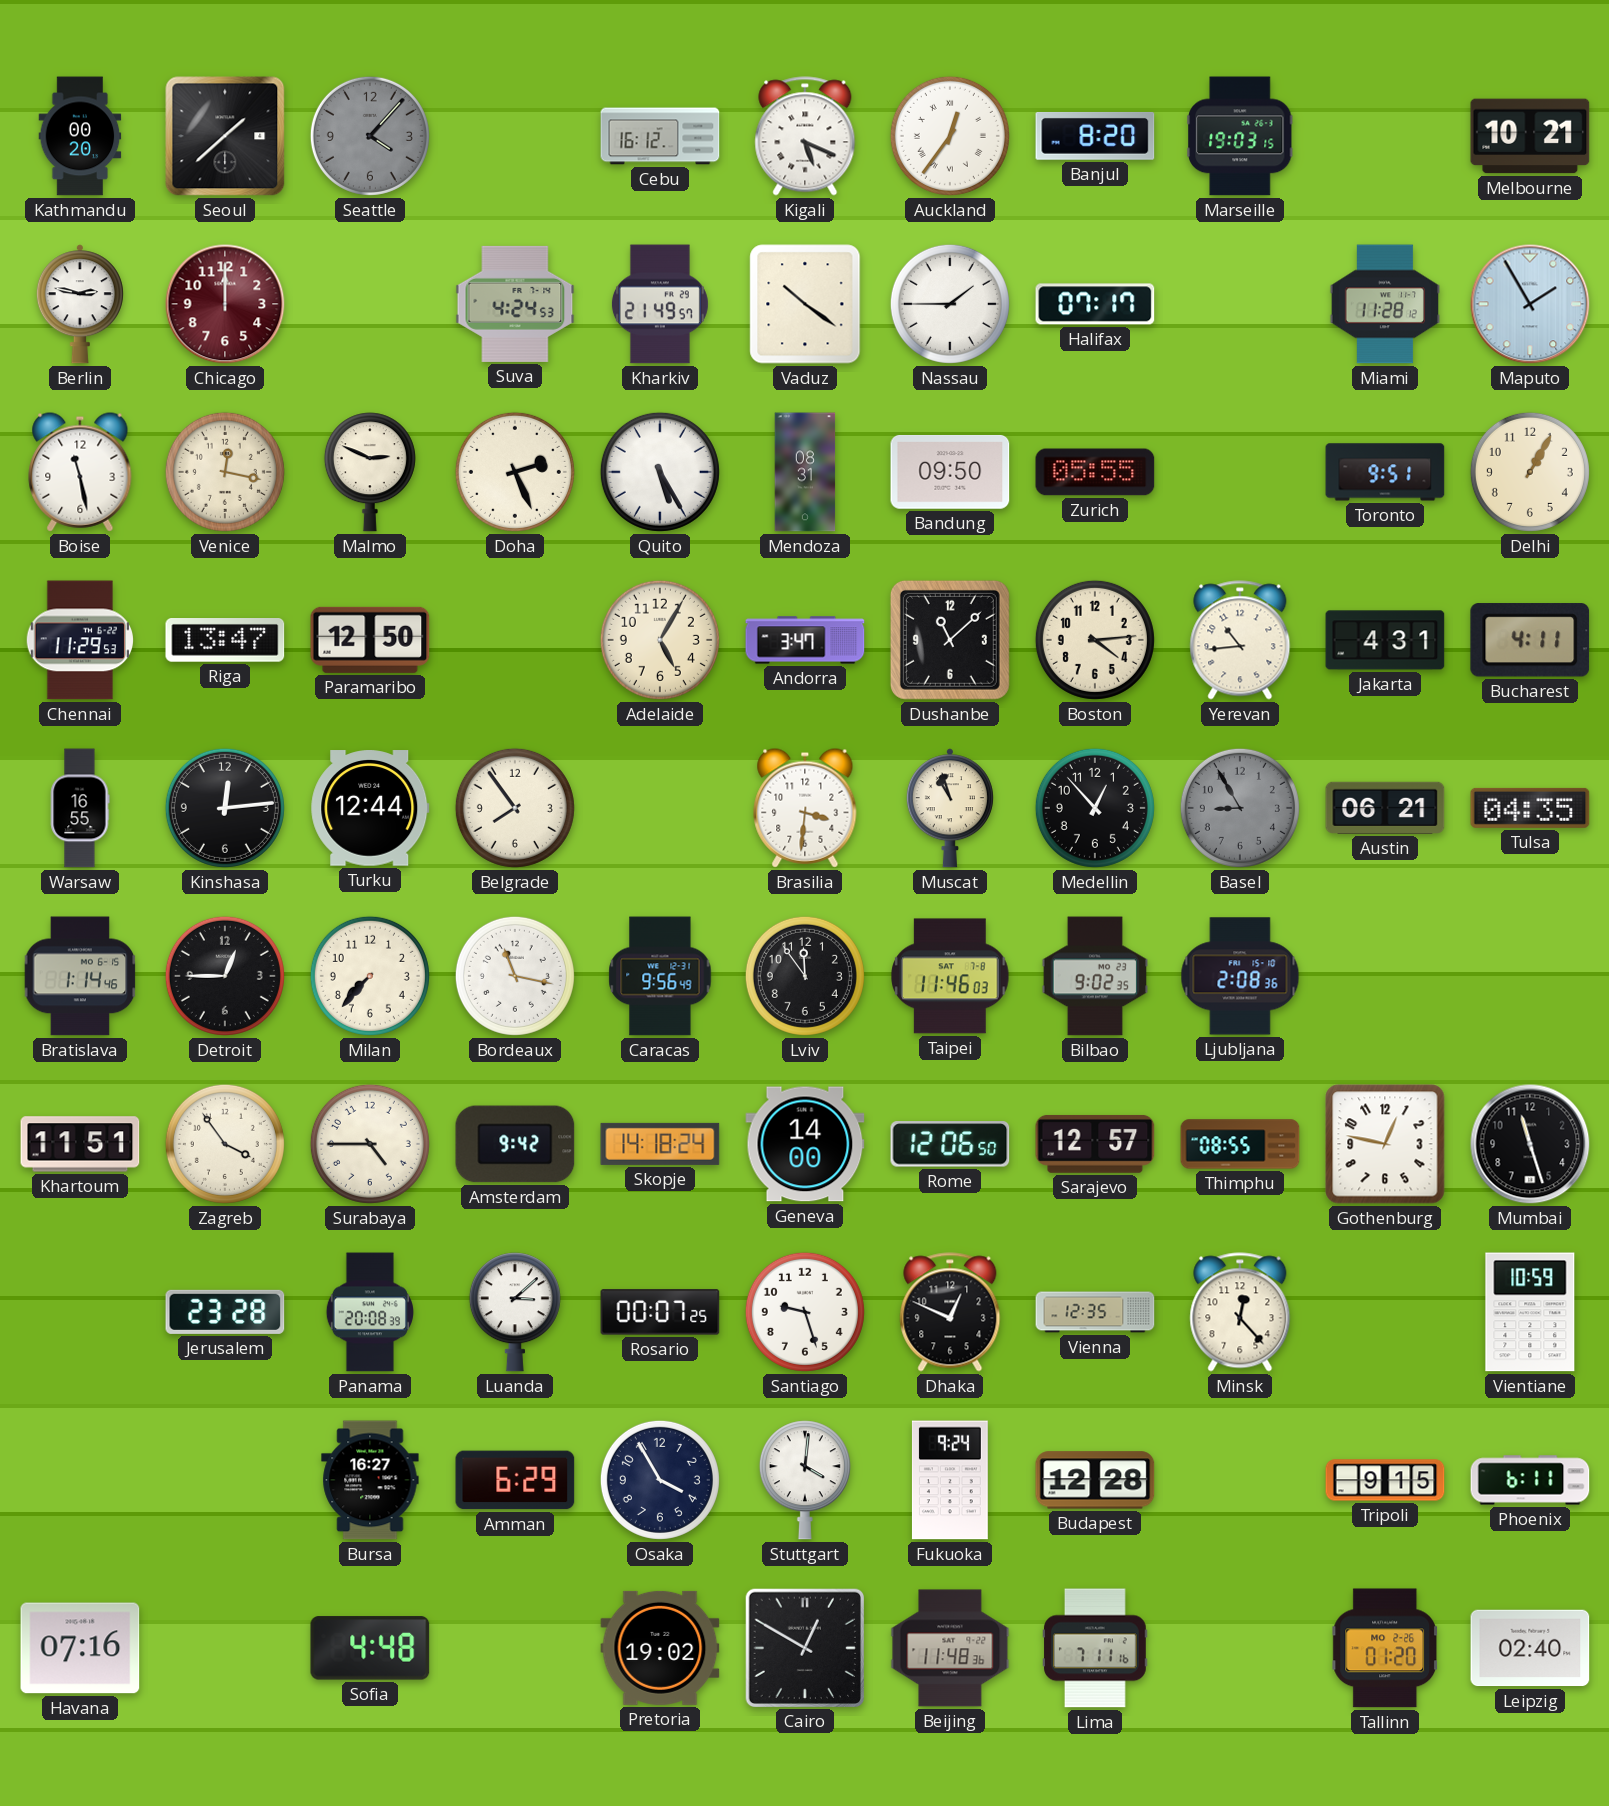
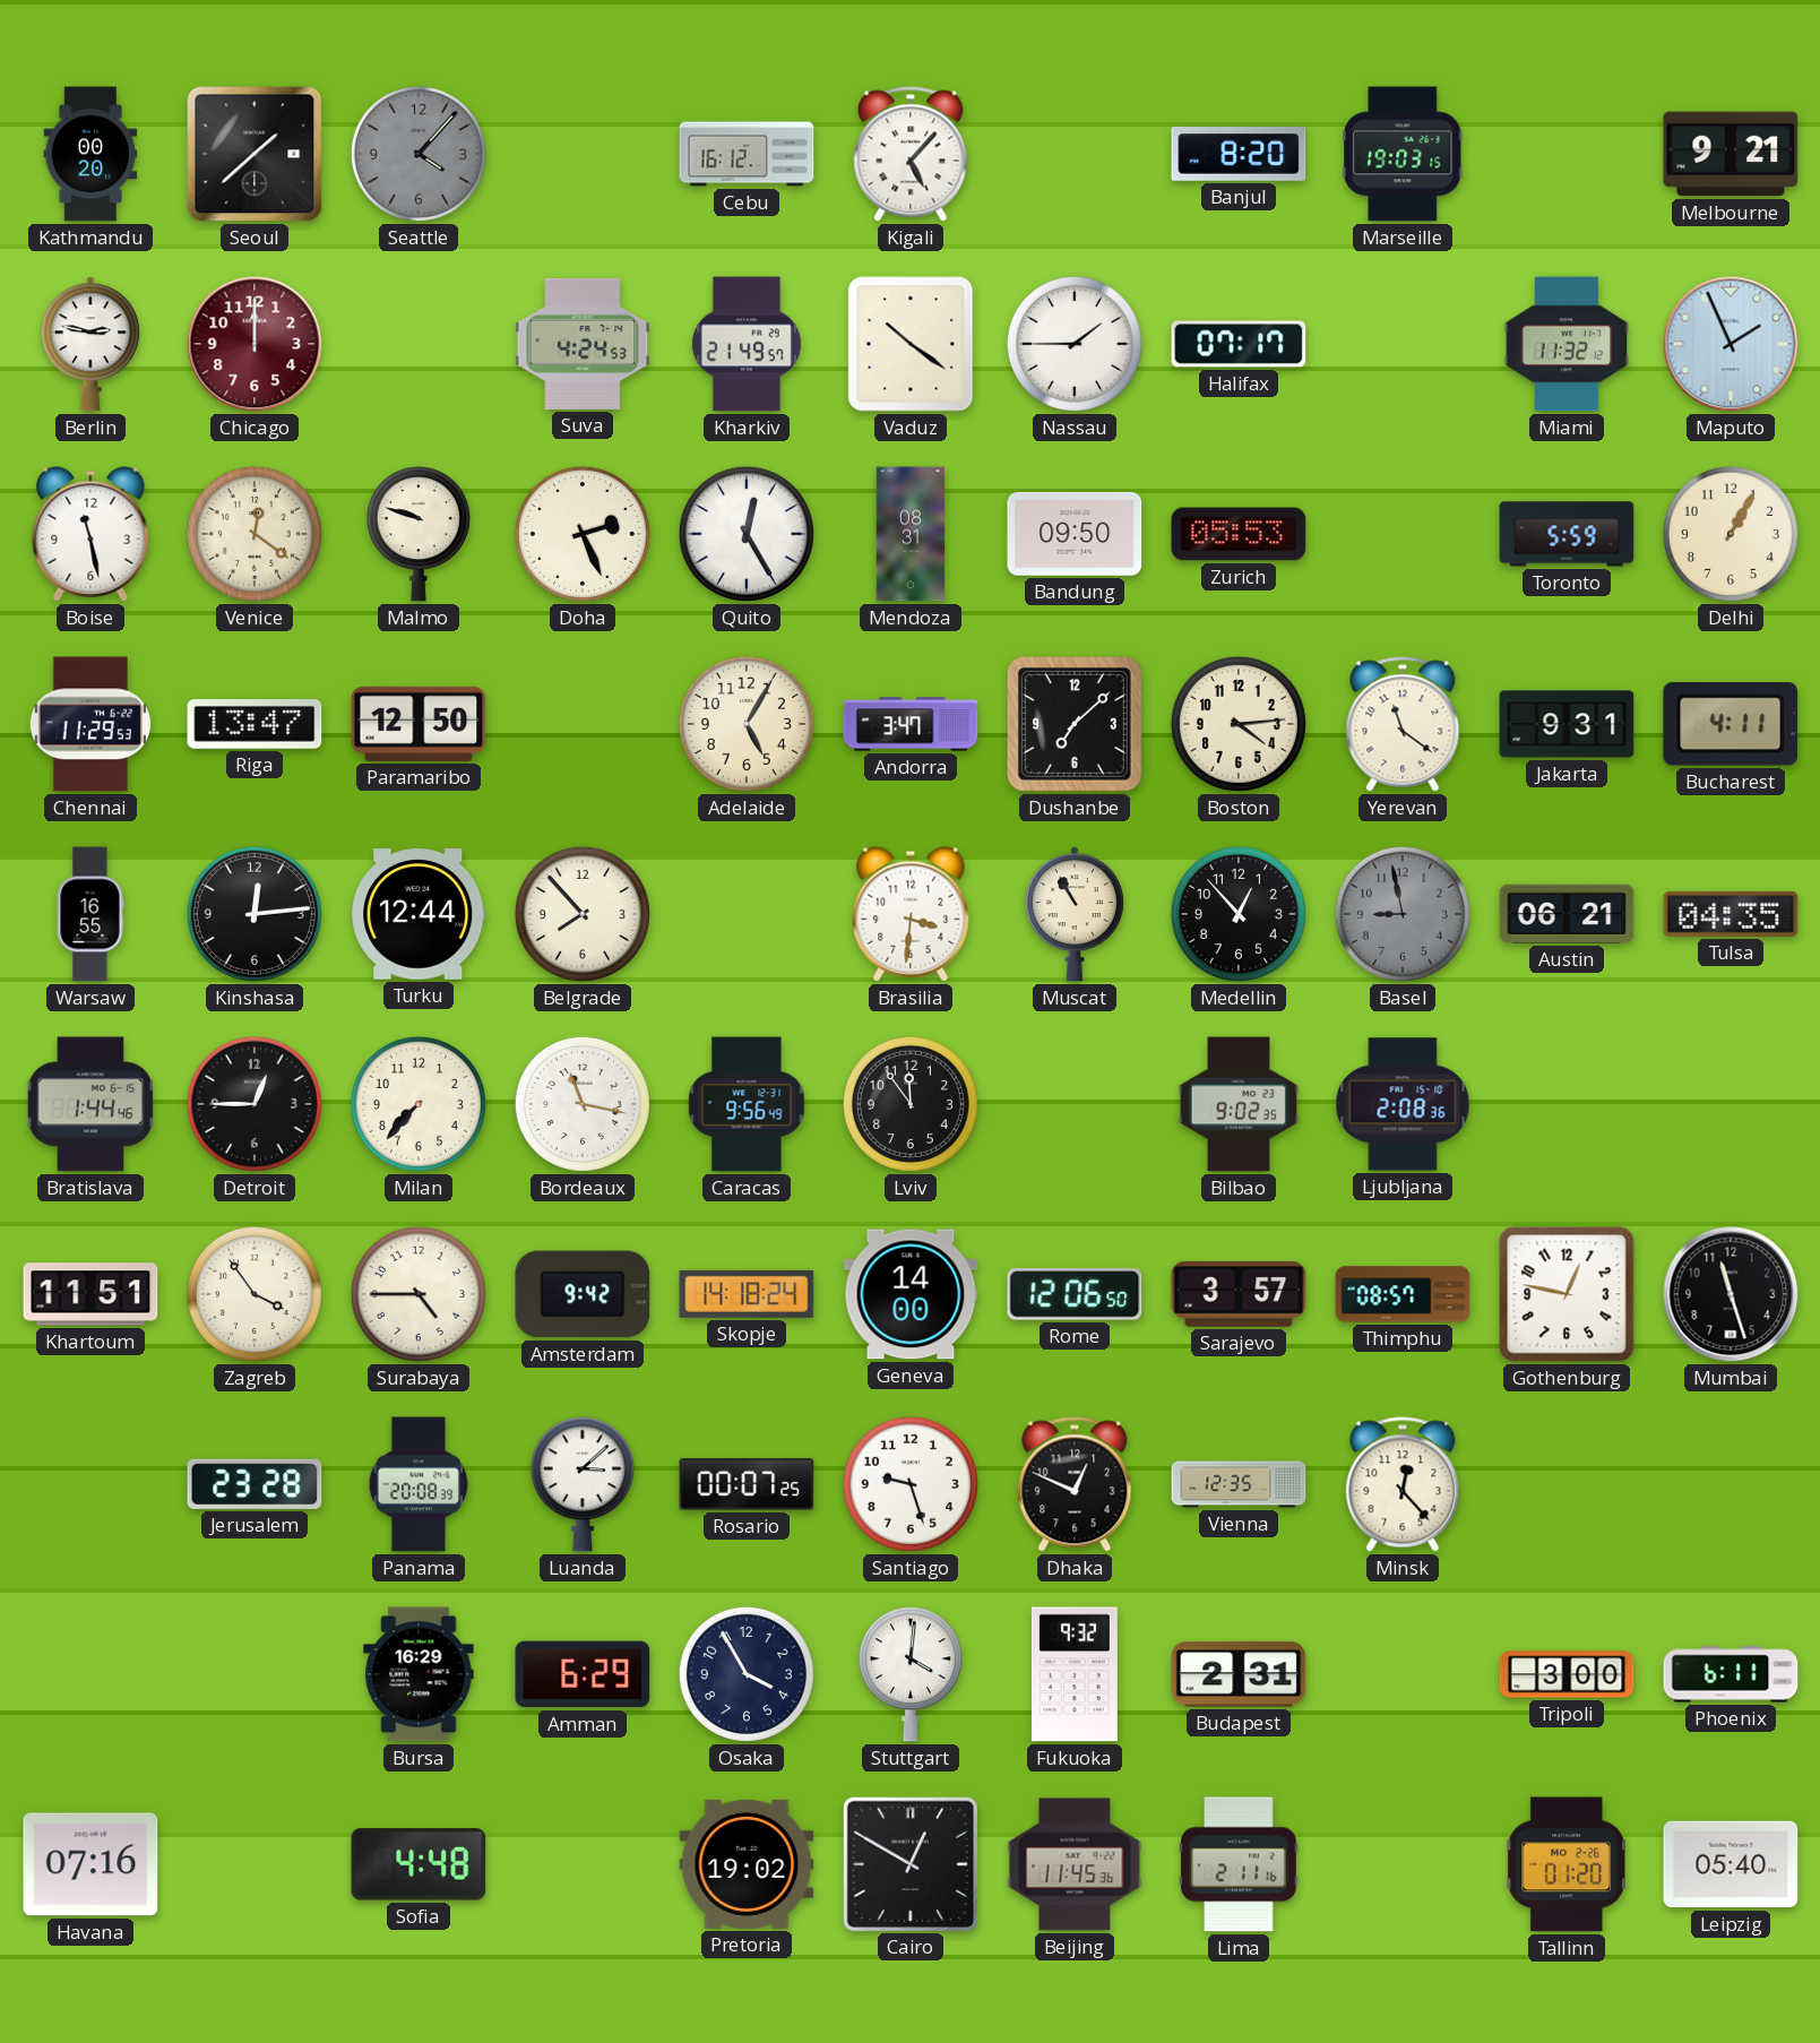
Kigali: 5:19 -> 5:07 (911, 154)
Auckland: 12:36 -> none (950, 136)
Melbourne: 10:21 -> 9:21 (1731, 154)
Miami: 11:28 -> 11:32 (1565, 344)
Maputo: 1:55 -> 1:56 (1731, 344)
Venice: 12:17 -> 12:21 (255, 534)
Malmo: 2:49 -> 9:48 (419, 534)
Quito: 5:25 -> 12:25 (747, 534)
Zurich: 05:55 -> 05:53 (1239, 534)
Toronto: 9:51 -> 5:59 (1567, 534)
Dushanbe: 11:08 -> 7:08 (1075, 724)
Yerevan: 10:44 -> 11:21 (1403, 724)
Jakarta: 4:31 -> 9:31 (1567, 724)
Belgrade: 7:54 -> 7:53 (583, 914)
Muscat: 10:57 -> 10:55 (1075, 914)
Basel: 8:55 -> 8:58 (1403, 914)
Bratislava: 1:14 -> 1:44 (90, 1104)
Taipei: 11:46 -> none (950, 976)
Sarajevo: 12:57 -> 3:57 (1239, 1294)
Thimphu: 08:55 -> 08:57 (1403, 1294)
Vientiane: 10:59 -> none (1530, 1312)
Bursa: 16:27 -> 16:29 (419, 1674)
Fukuoka: 9:24 -> 9:32 (1075, 1674)
Budapest: 12:28 -> 2:31 (1239, 1674)
Tripoli: 9:15 -> 3:00 (1567, 1674)
Beijing: 11:48 -> 11:45 (1075, 1864)
Lima: 7:11 -> 2:11 (1240, 1864)
Leipzig: 02:40 -> 05:40 (1731, 1864)
